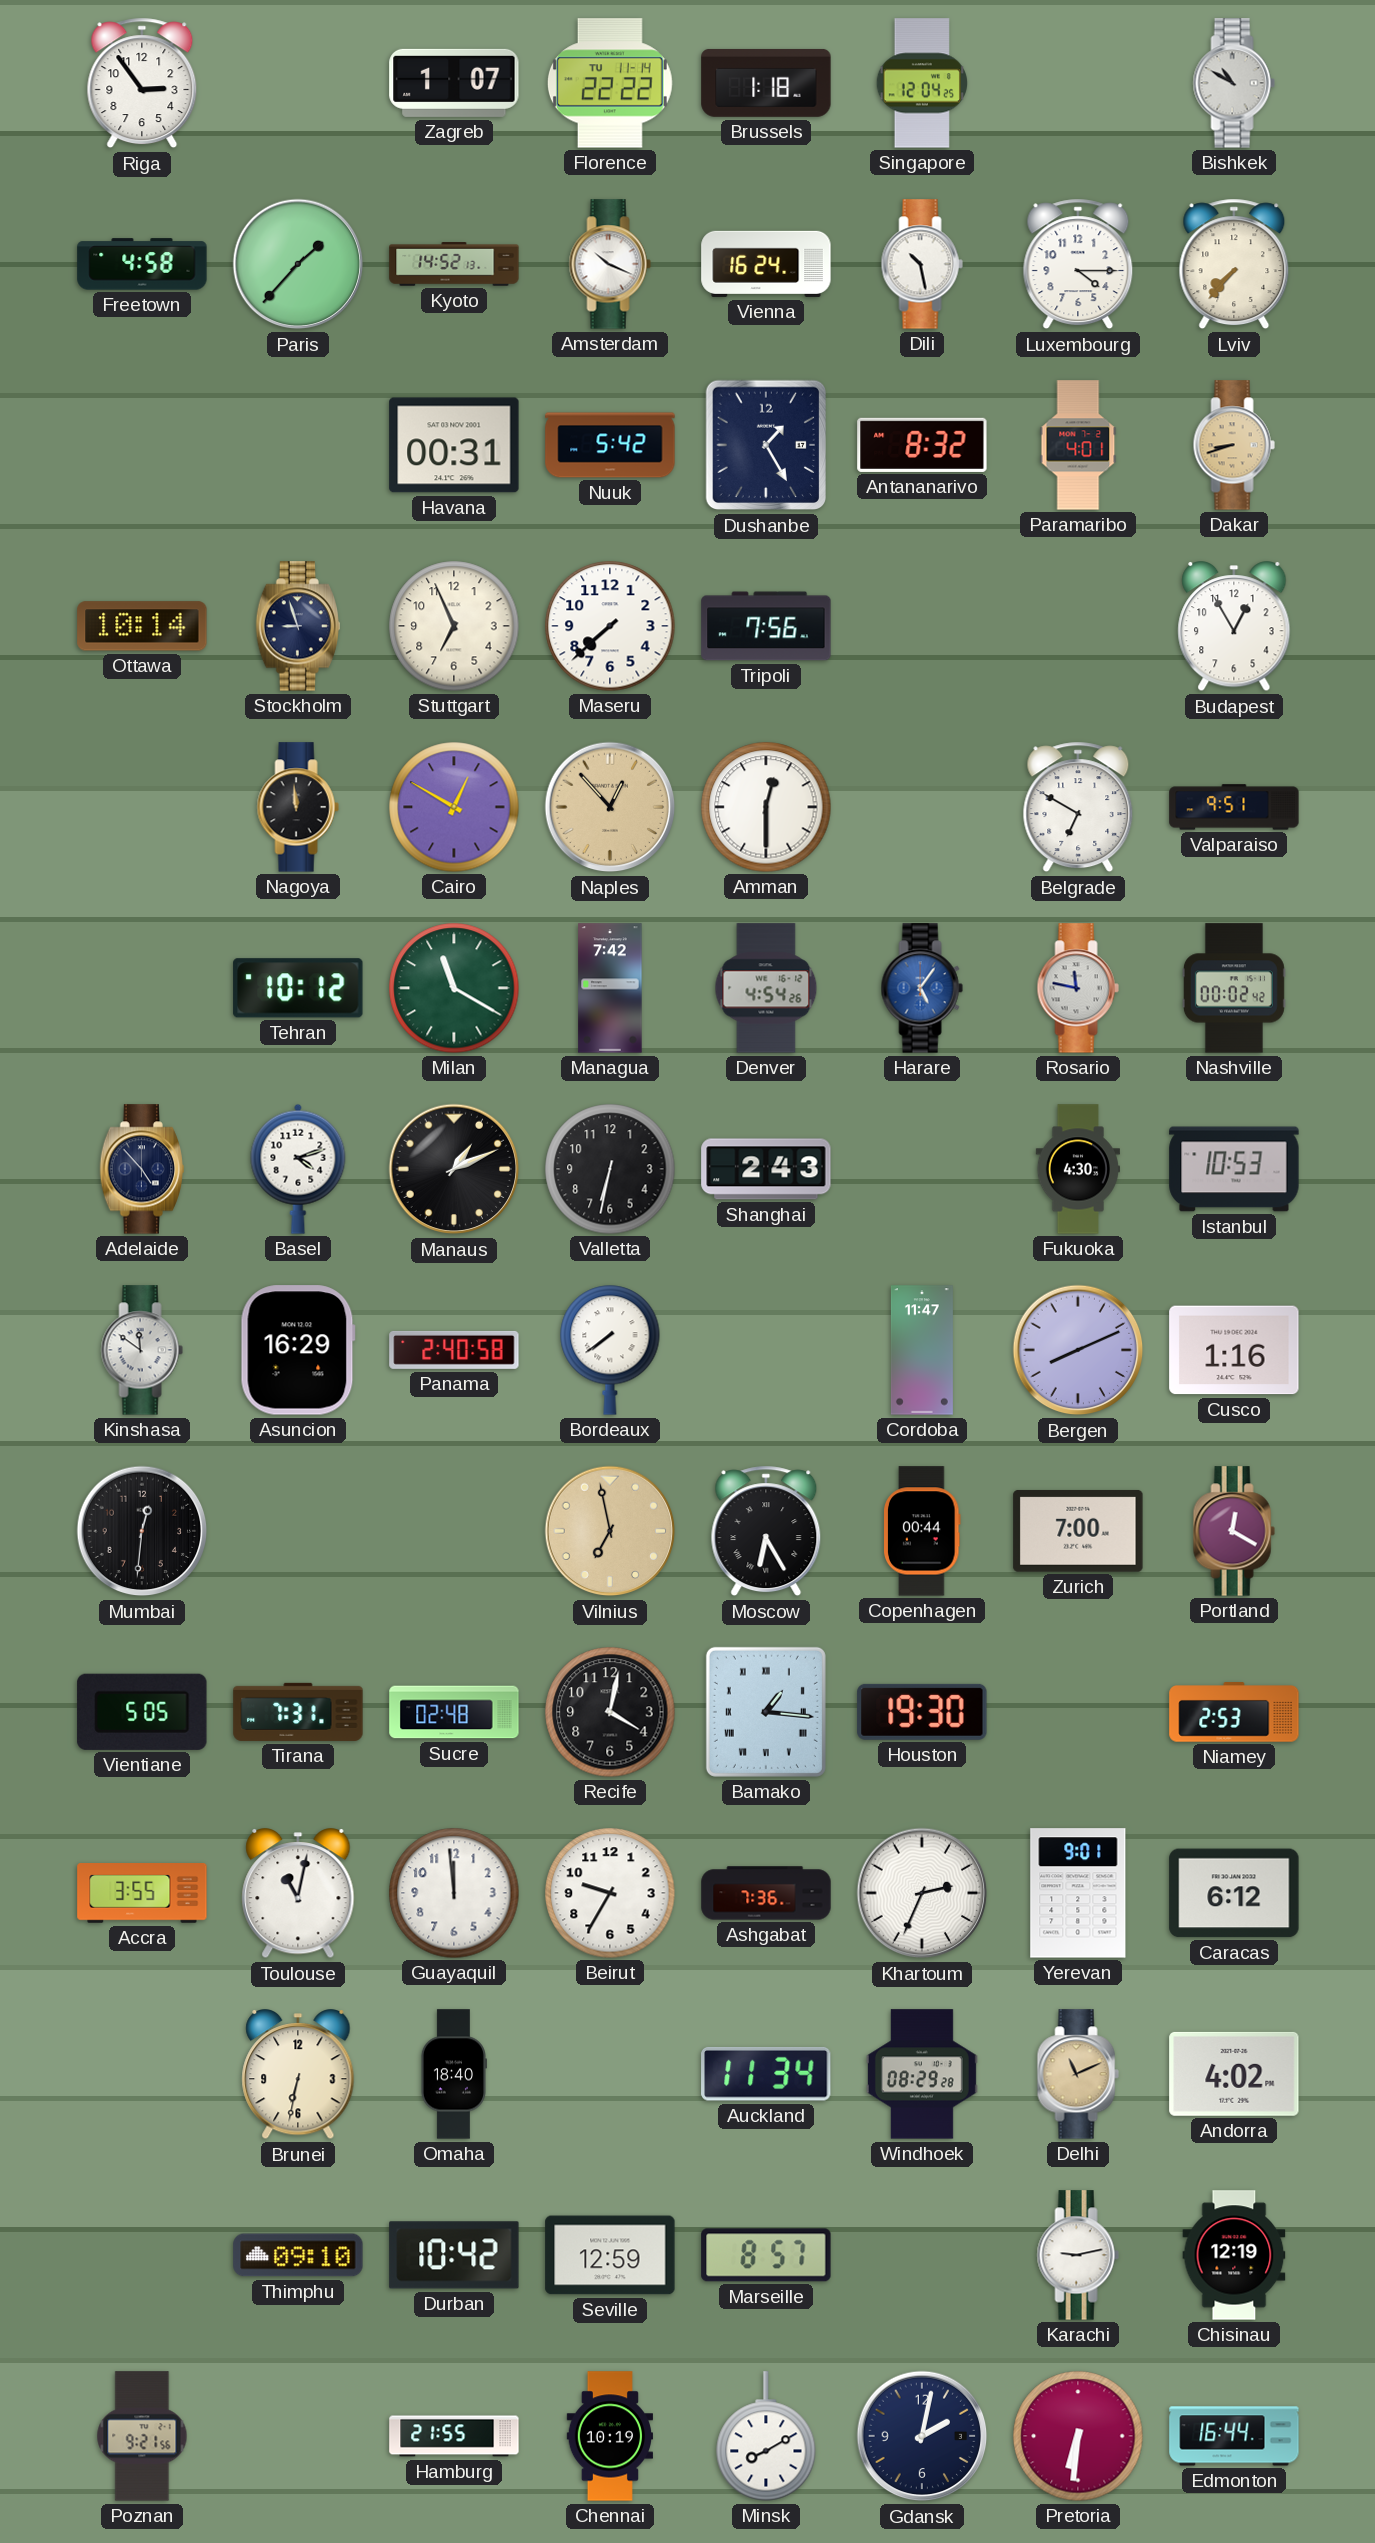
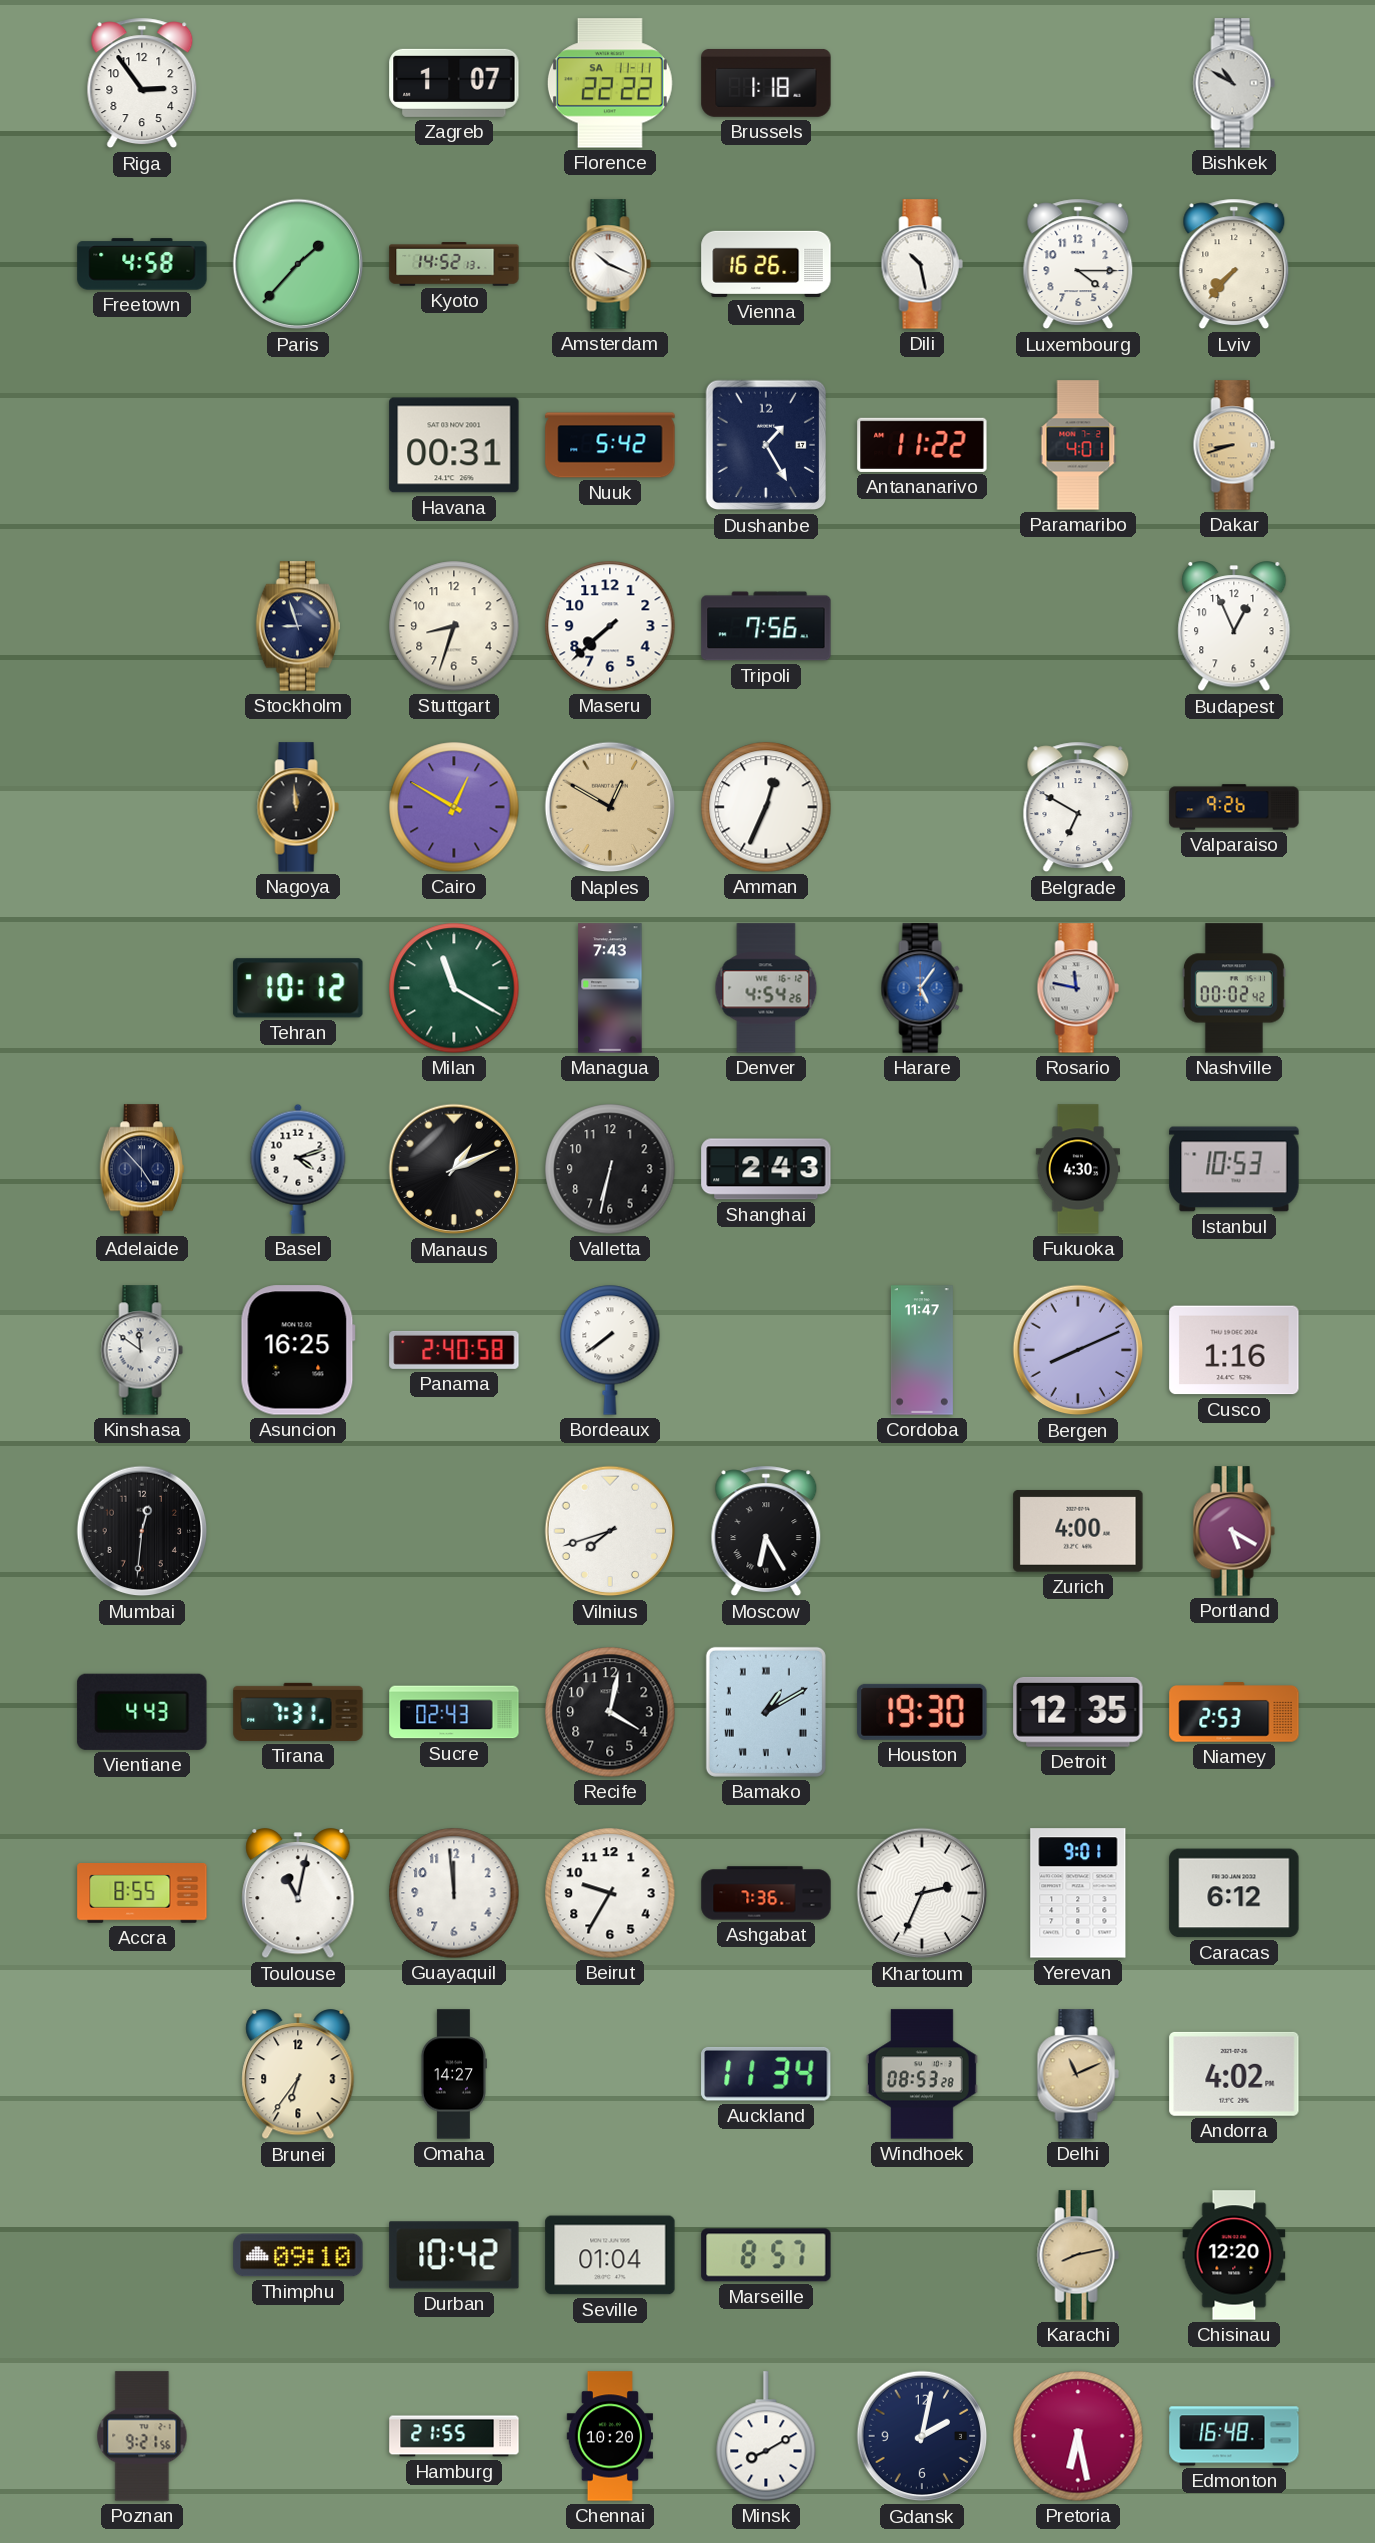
Florence date: TU 11-14 -> SA 11-11 (610, 83)
Singapore: 12:04 -> none (921, 83)
Vienna: 16:24 -> 16:26 (766, 264)
Antananarivo: 8:32 -> 11:22 (922, 445)
Ottawa: 10:14 -> none (142, 626)
Stuttgart: 6:56 -> 8:33 (454, 626)
Budapest: 12:55 -> 12:56 (1234, 627)
Naples: 12:53 -> 12:50 (610, 807)
Amman: 12:30 -> 12:34 (766, 807)
Valparaiso: 9:51 -> 9:26 (1234, 807)
Managua: 7:42 -> 7:43 (610, 988)
Asuncion: 16:29 -> 16:25 (298, 1350)
Vilnius: 6:58 -> 7:42 (610, 1531)
Vilnius dial: champagne -> white (610, 1531)
Copenhagen: 00:44 -> none (923, 1531)
Zurich: 7:00 -> 4:00 (1078, 1531)
Portland: 12:20 -> 5:20 (1234, 1531)
Vientiane: 5:05 -> 4:43 (142, 1712)
Sucre: 02:48 -> 02:43 (454, 1712)
Bamako: 1:16 -> 1:10 (766, 1712)
Detroit: none -> 12:35 (1078, 1712)
Accra: 3:55 -> 8:55 (142, 1894)
Brunei: 6:32 -> 6:36 (298, 2075)
Omaha: 18:40 -> 14:27 (453, 2074)
Windhoek: 08:29 -> 08:53 (922, 2074)
Seville: 12:59 -> 01:04 (610, 2255)
Karachi: 9:13 -> 8:13 (1078, 2255)
Karachi dial: white -> champagne (1078, 2255)
Chisinau: 12:19 -> 12:20 (1234, 2255)
Chennai: 10:19 -> 10:20 (609, 2436)
Pretoria: 6:31 -> 6:28 (1078, 2436)
Edmonton: 16:44 -> 16:48 (1234, 2436)
